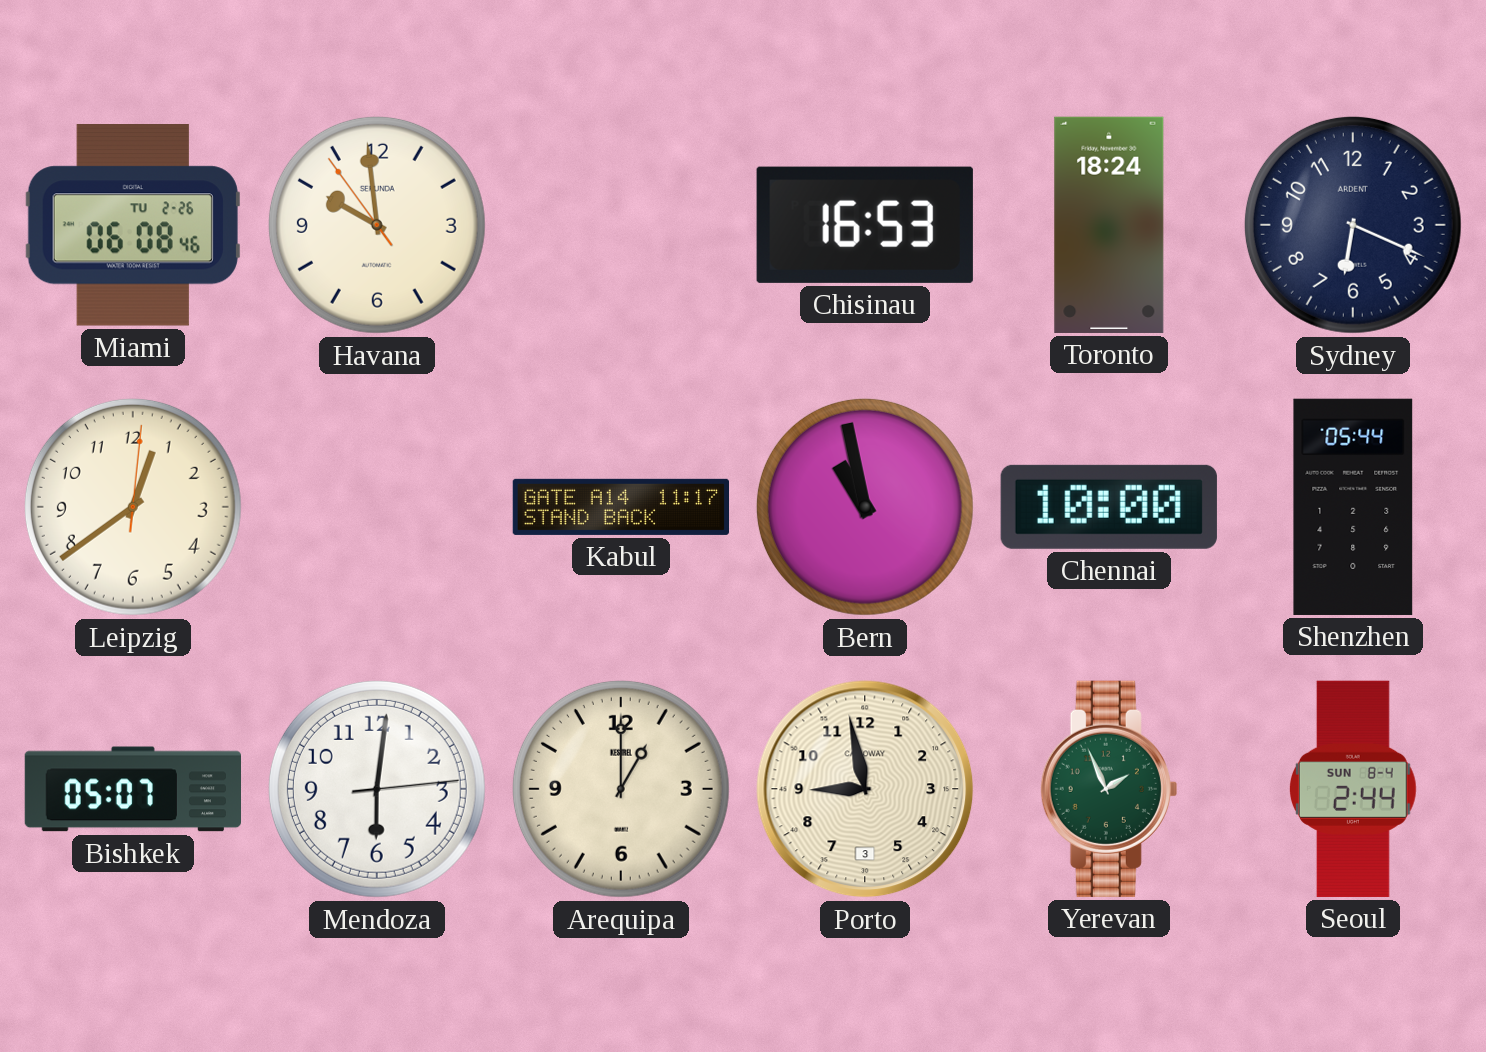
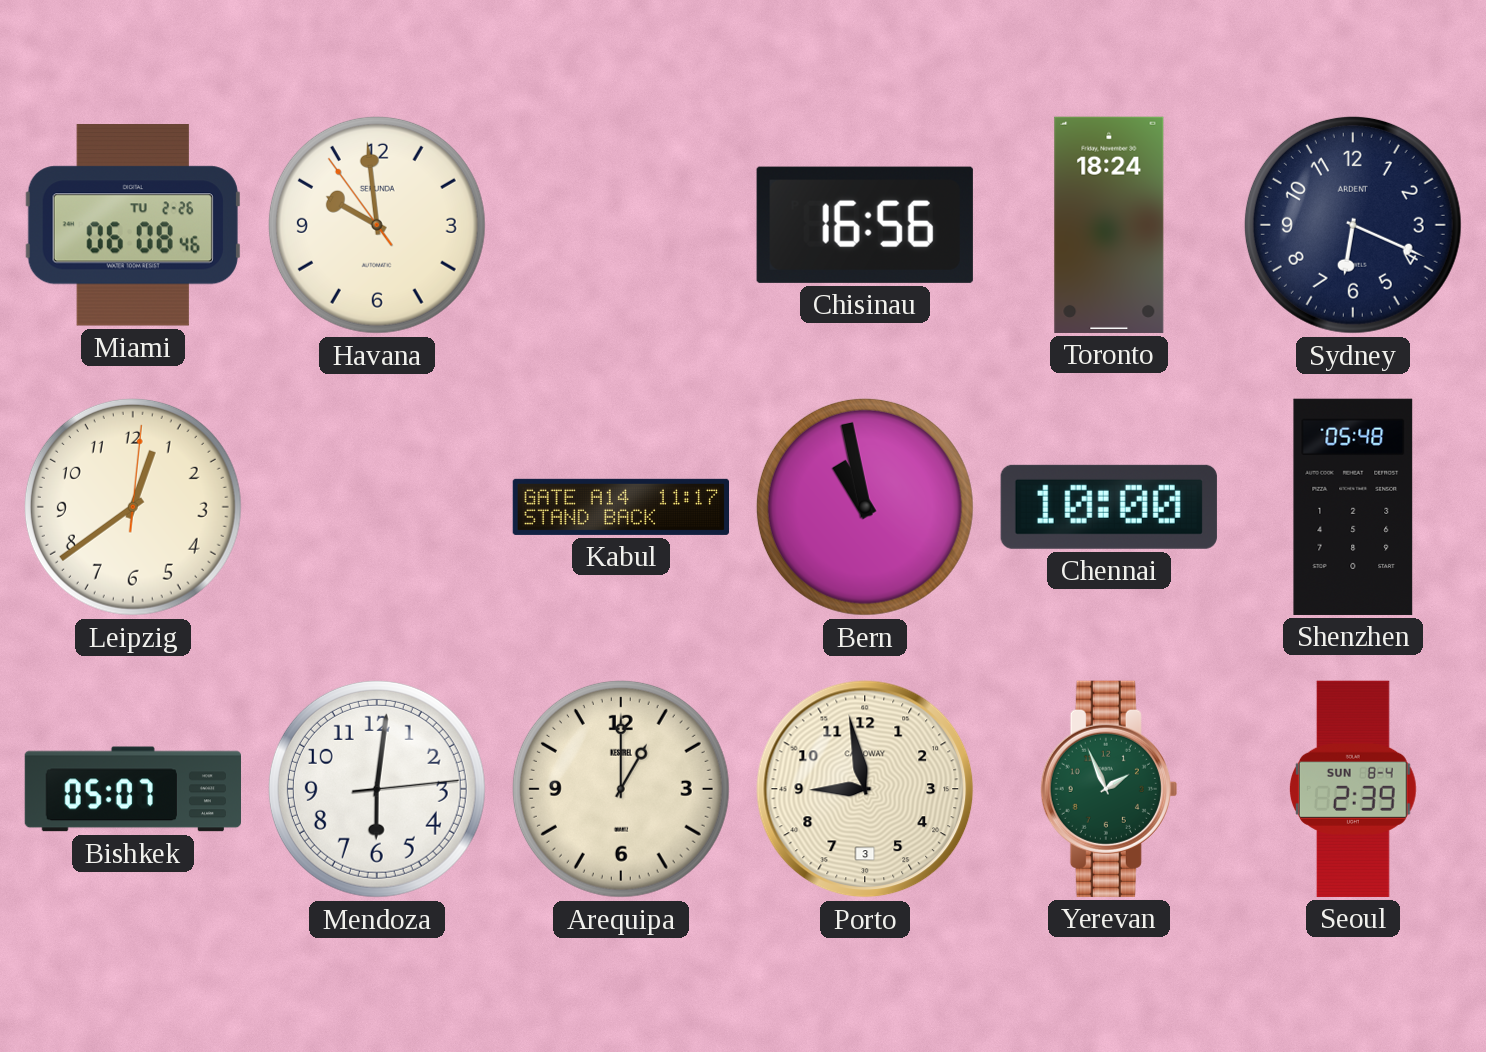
Chisinau: 16:53 -> 16:56 (865, 225)
Shenzhen: 05:44 -> 05:48 (1353, 507)
Seoul: 2:44 -> 2:39 (1353, 789)
